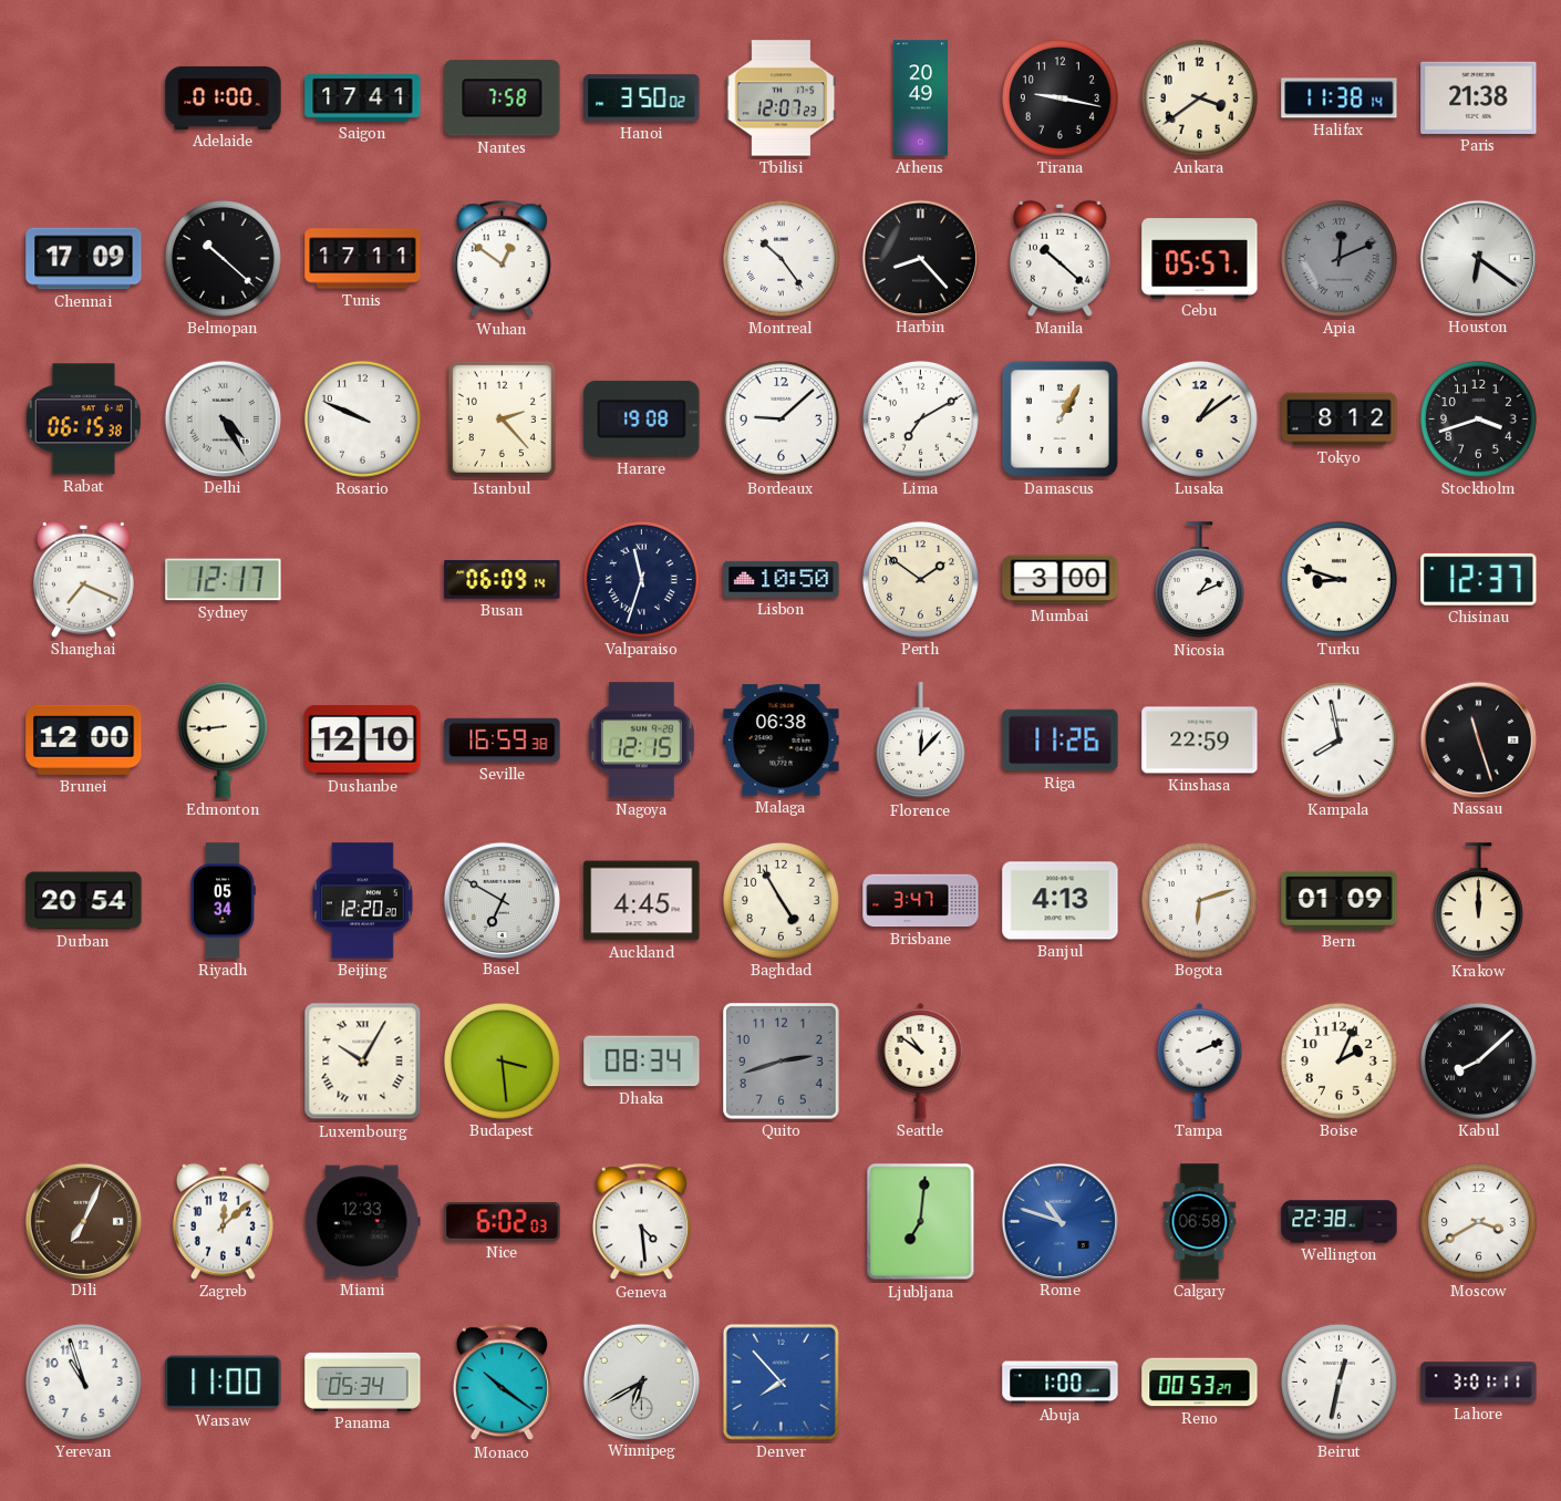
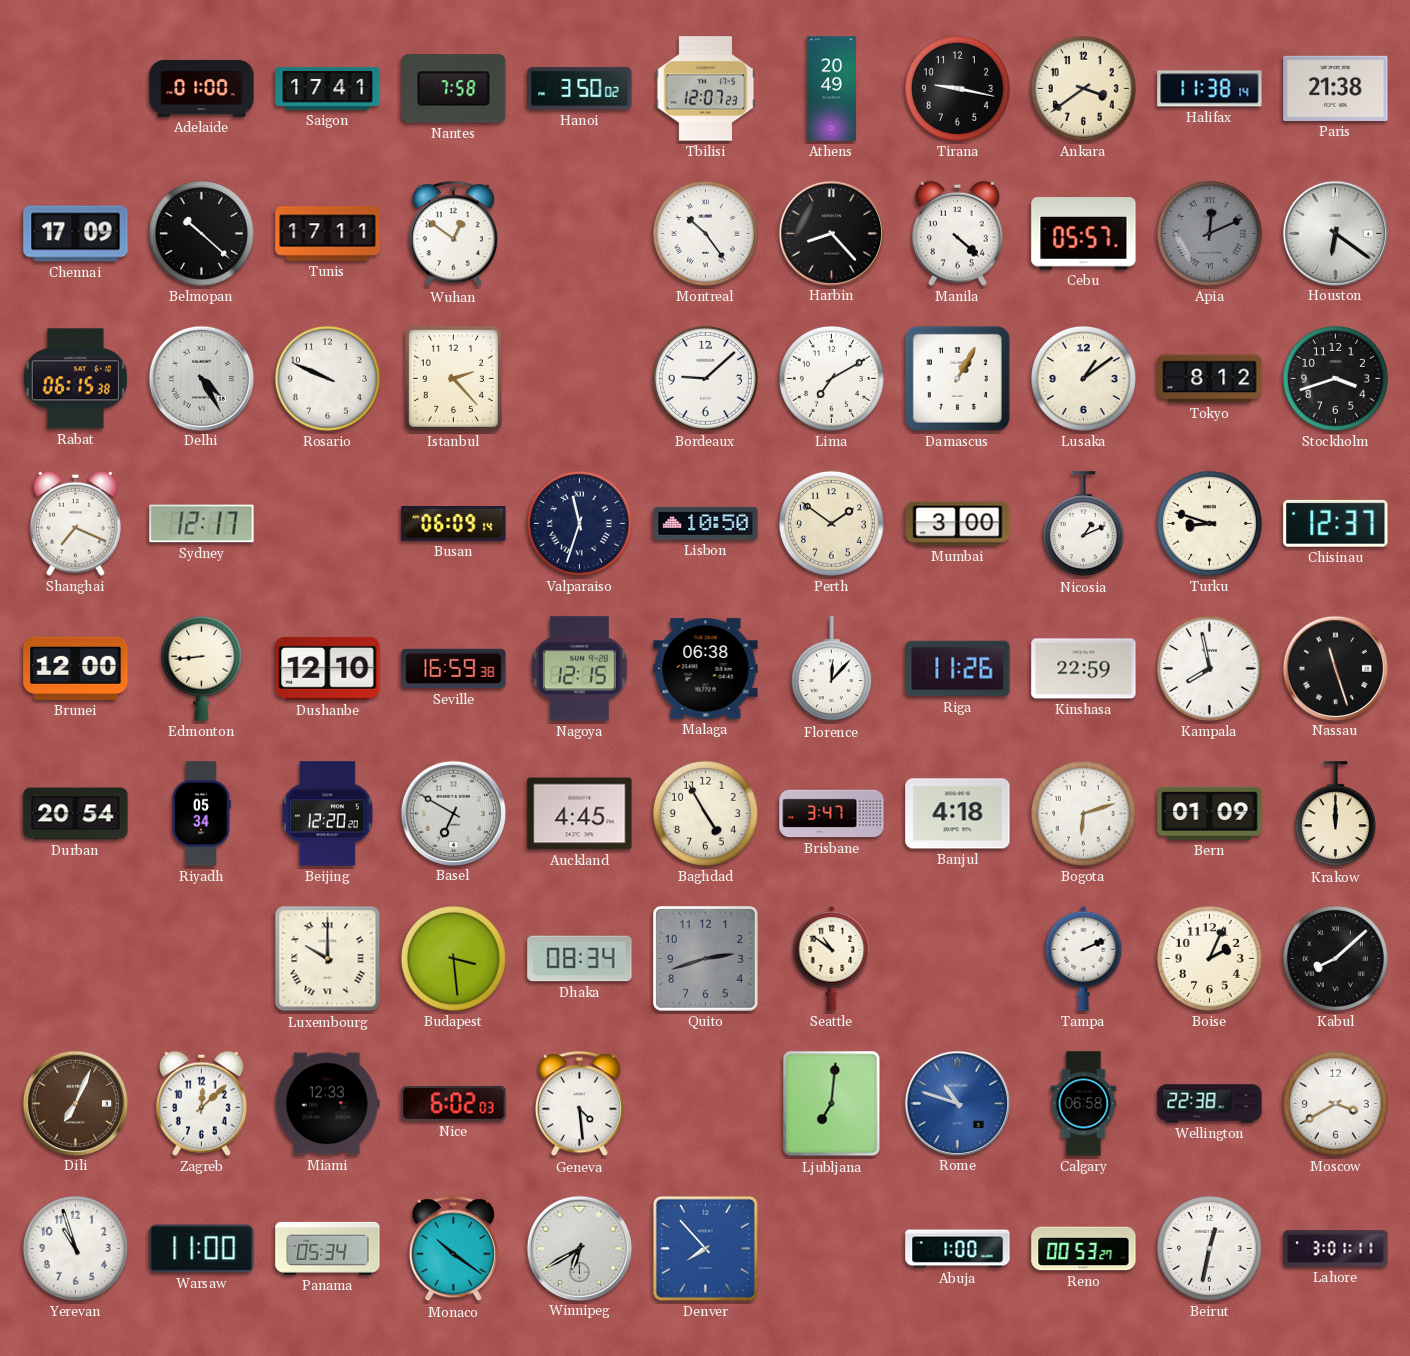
Manila: 10:22 -> 4:22 (957, 233)
Harare: 19:08 -> none (642, 418)
Banjul: 4:13 -> 4:18 (958, 814)
Luxembourg: 10:05 -> 10:00 (328, 959)
